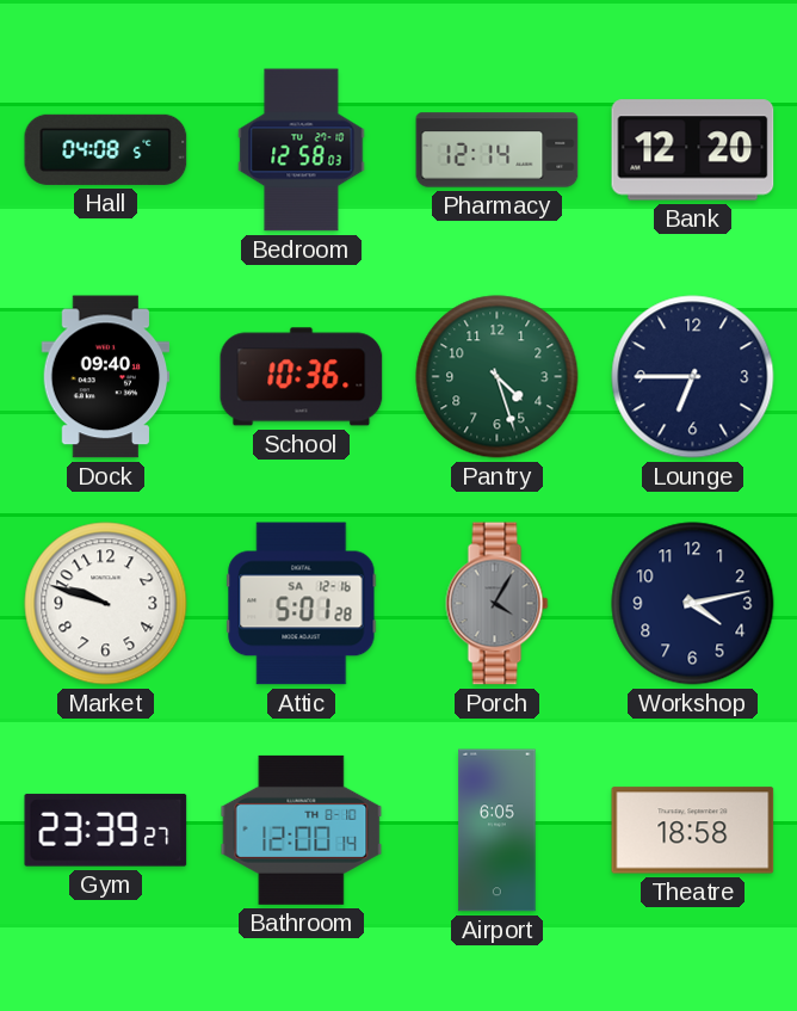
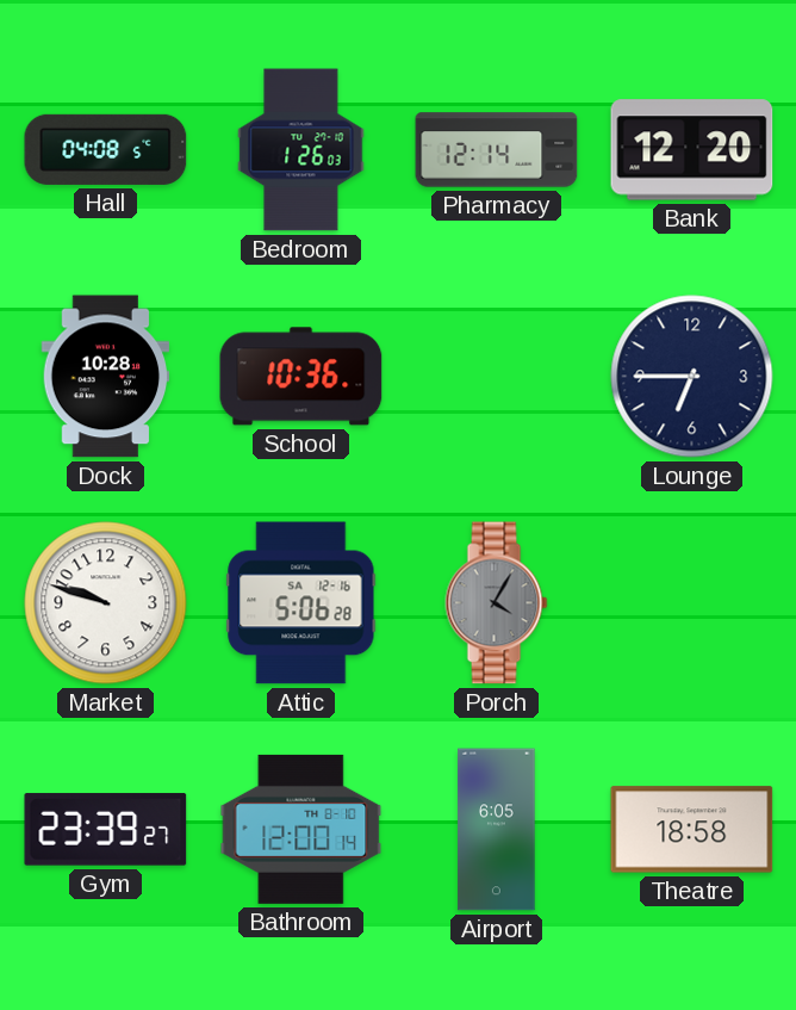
Bedroom: 12:58 -> 1:26 (301, 150)
Dock: 09:40 -> 10:28 (106, 377)
Pantry: 4:27 -> none (498, 377)
Attic: 5:01 -> 5:06 (301, 603)
Workshop: 4:13 -> none (693, 604)
